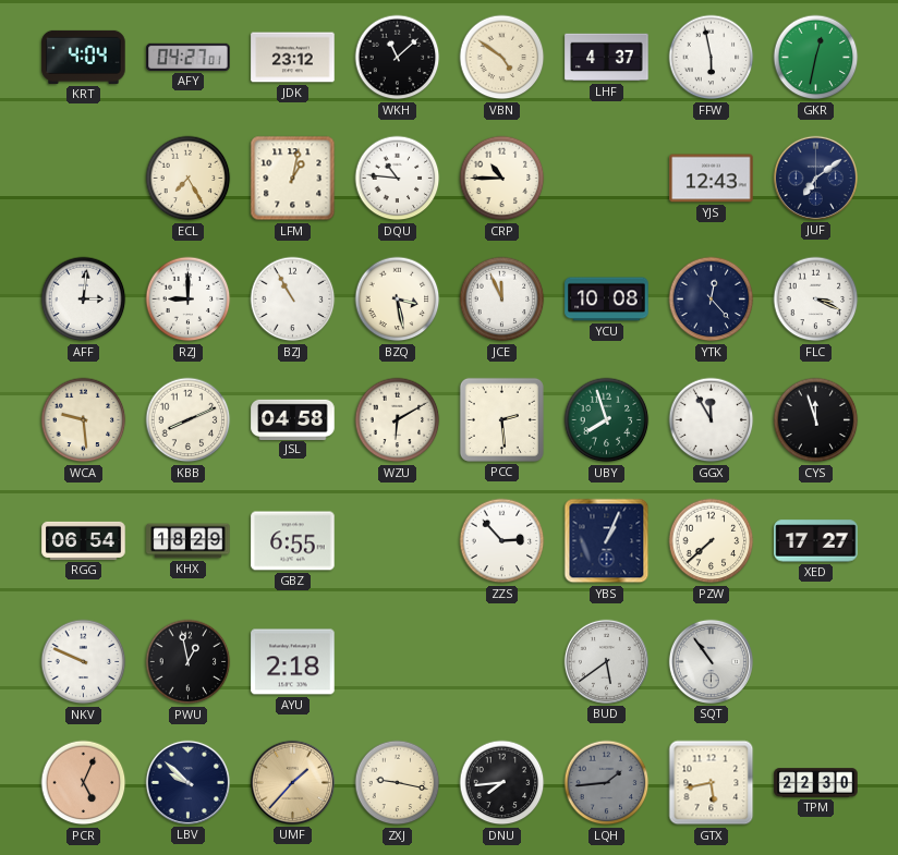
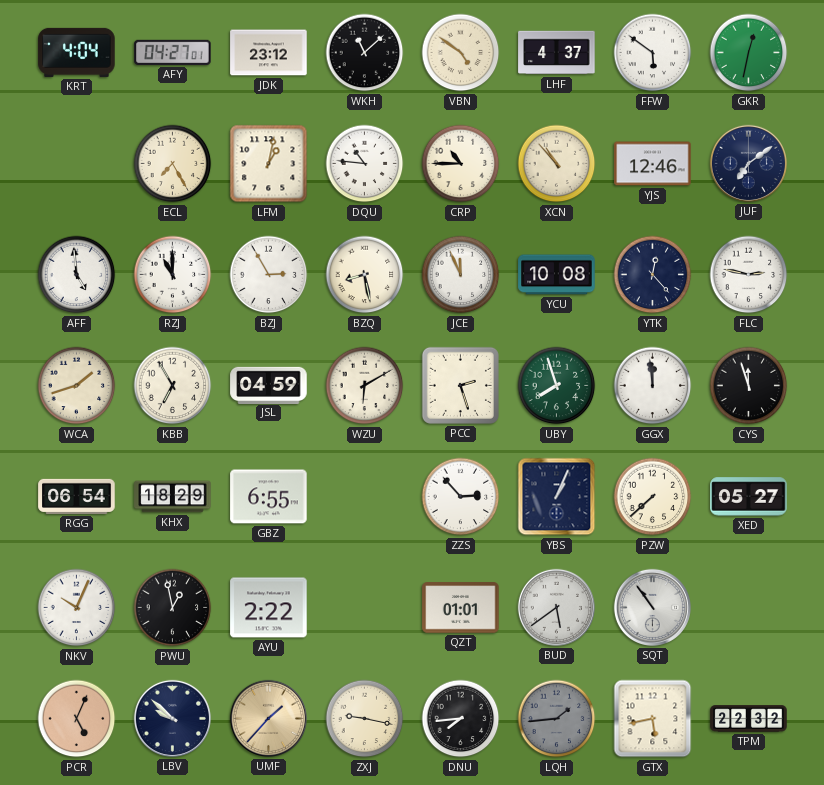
FFW: 5:58 -> 5:51 (653, 53)
XCN: none -> 10:53 (557, 164)
YJS: 12:43 -> 12:46 (653, 164)
AFF: 3:01 -> 4:59 (77, 275)
RZJ: 9:00 -> 11:00 (173, 275)
BZJ: 10:55 -> 2:55 (269, 275)
BZQ: 3:28 -> 8:28 (365, 275)
FLC: 3:19 -> 2:47 (749, 275)
WCA: 9:29 -> 1:42 (77, 386)
KBB: 8:11 -> 6:55 (173, 386)
JSL: 04:58 -> 04:59 (269, 385)
PCC: 2:29 -> 2:27 (460, 385)
GGX: 11:55 -> 11:59 (653, 386)
XED: 17:27 -> 05:27 (749, 497)
NKV: 9:49 -> 10:04 (77, 608)
AYU: 2:18 -> 2:22 (269, 608)
QZT: none -> 01:01 (461, 608)
TPM: 22:30 -> 22:32 (749, 719)
